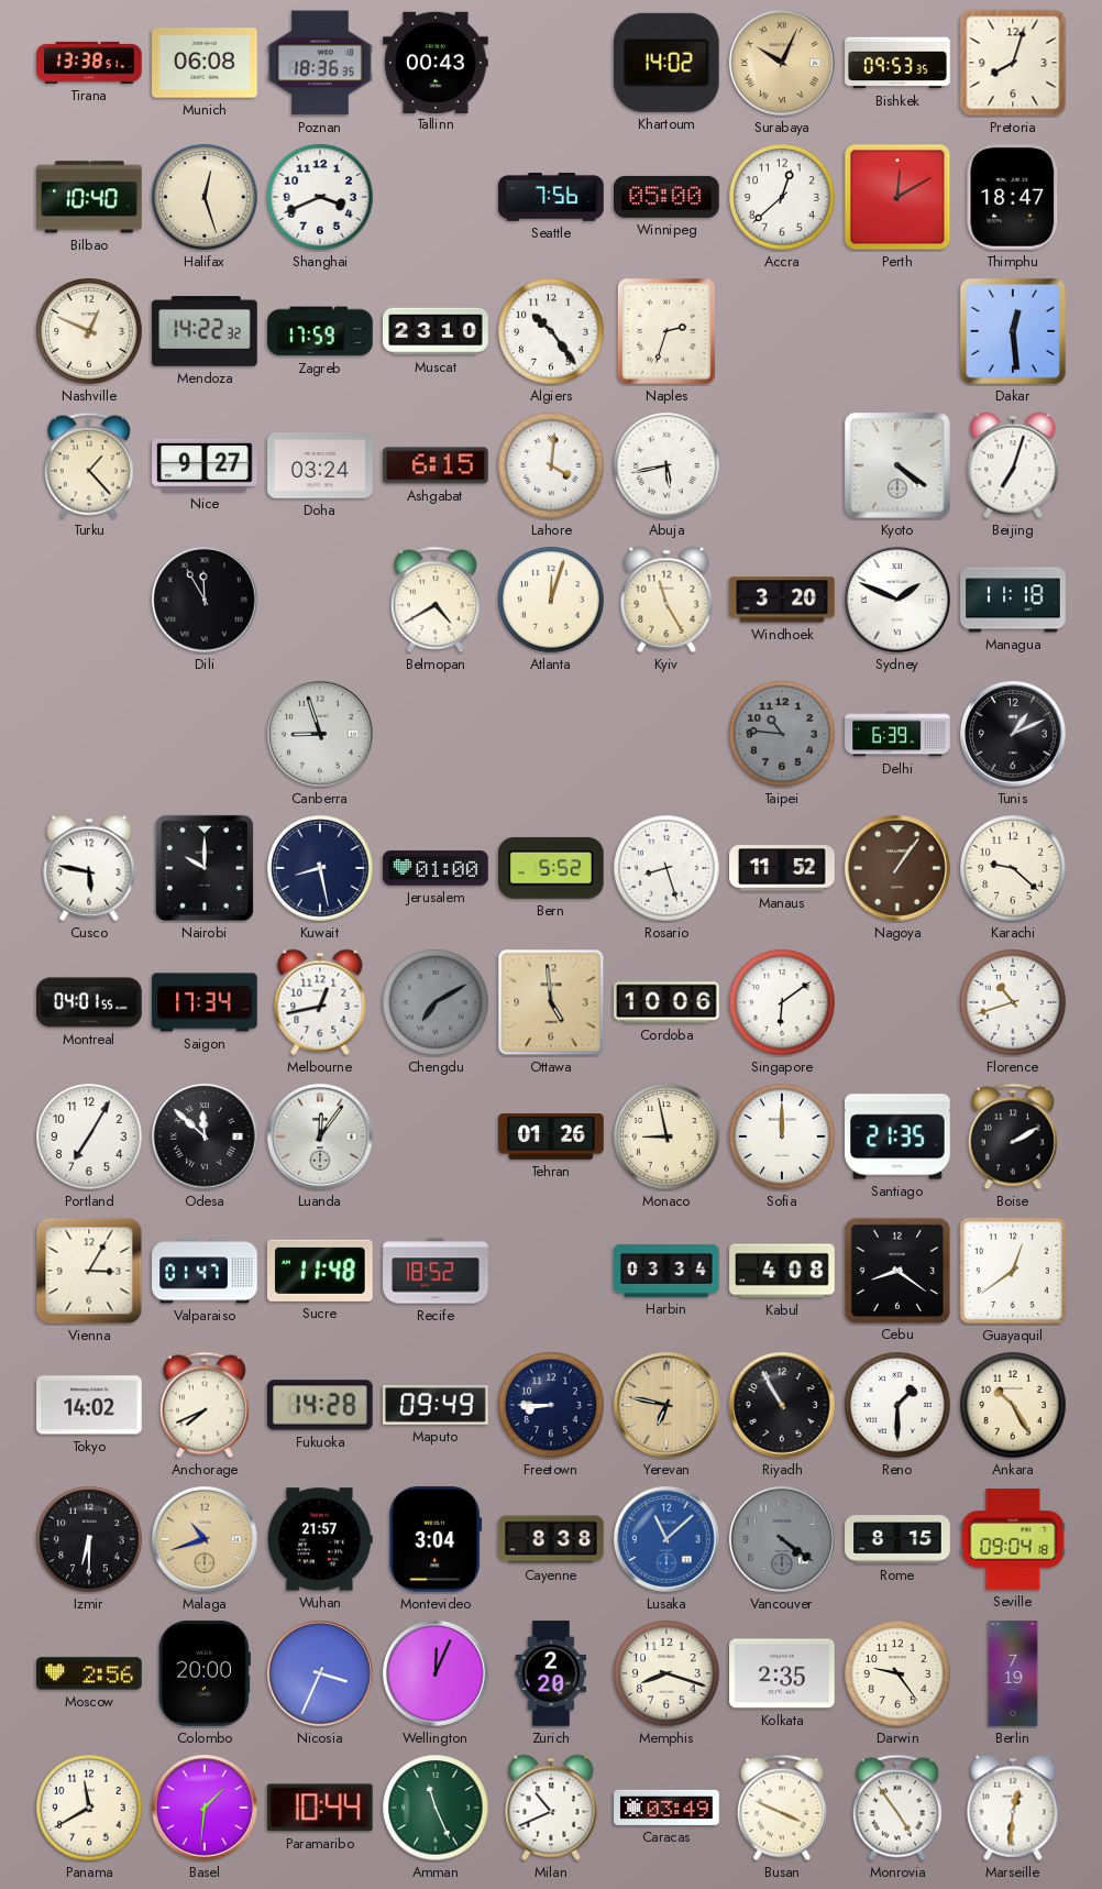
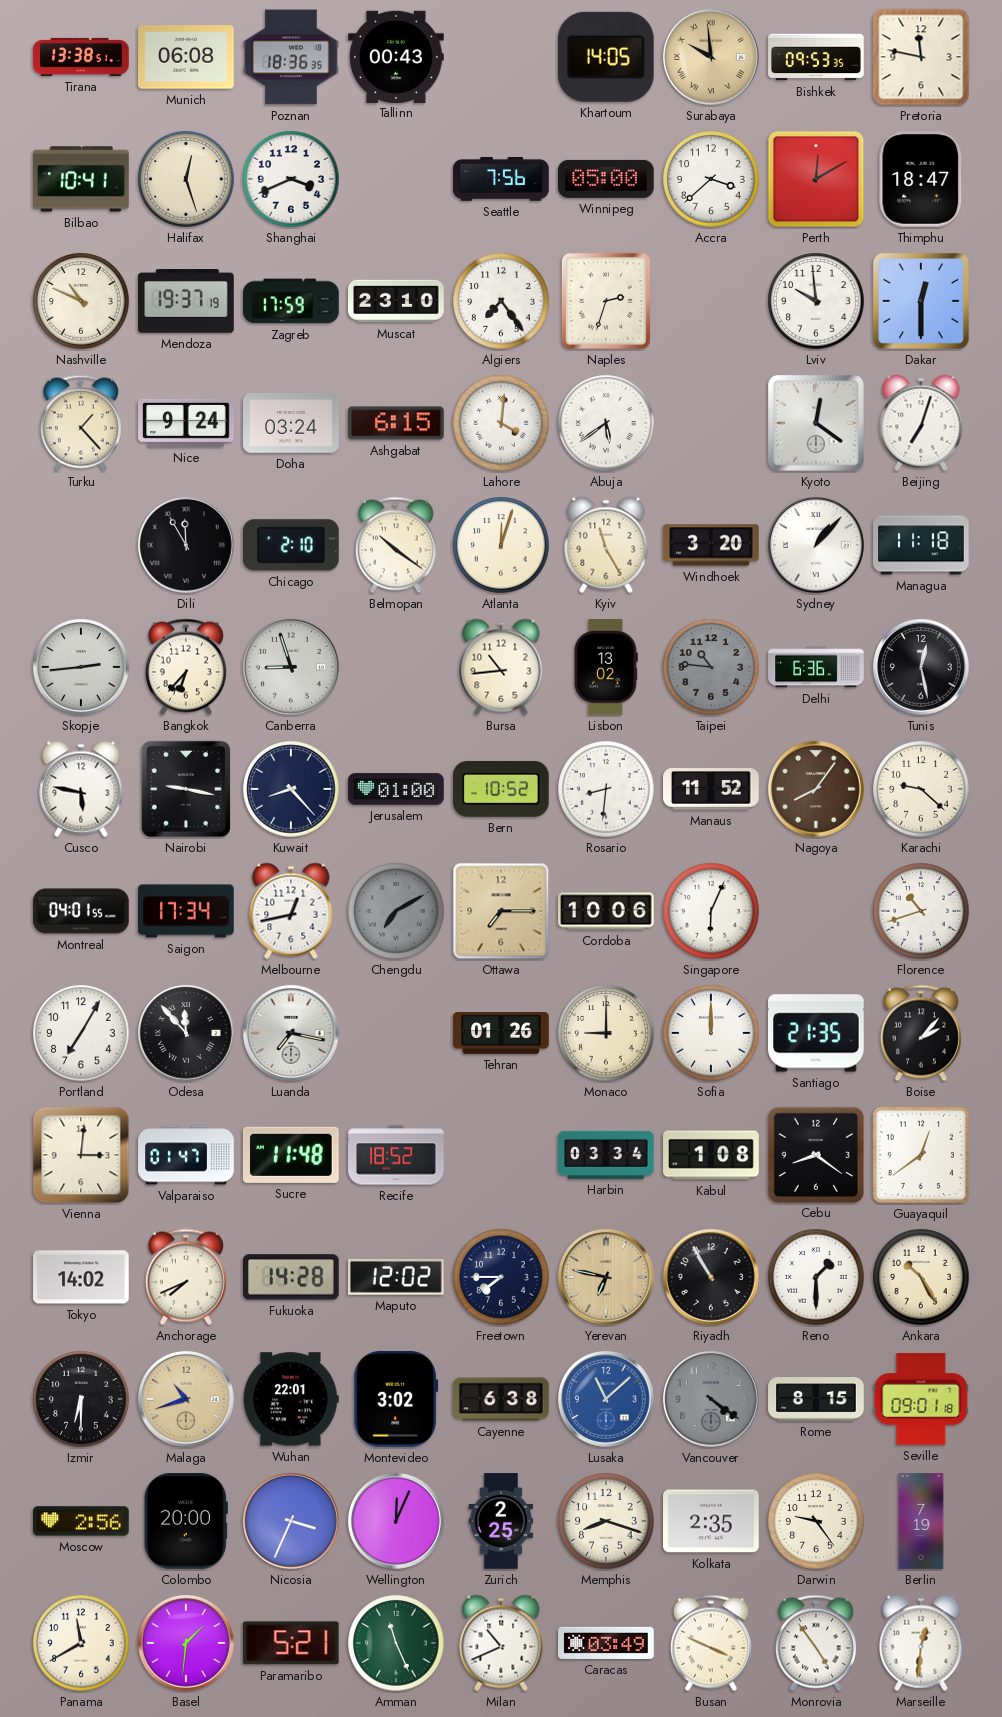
Khartoum: 14:02 -> 14:05 (606, 57)
Surabaya: 10:04 -> 9:59 (711, 57)
Pretoria: 8:03 -> 11:47 (921, 57)
Bilbao: 10:40 -> 10:41 (81, 179)
Accra: 12:38 -> 3:38 (711, 179)
Nashville: 12:49 -> 10:49 (81, 301)
Mendoza: 14:22 -> 19:37 (186, 301)
Algiers: 10:24 -> 7:24 (501, 301)
Lviv: none -> 9:59 (816, 301)
Dakar: 12:29 -> 12:30 (922, 302)
Nice: 9:27 -> 9:24 (186, 423)
Abuja: 5:43 -> 5:39 (606, 423)
Kyoto: 4:21 -> 12:21 (817, 424)
Chicago: none -> 2:10 (292, 545)
Belmopan: 4:40 -> 10:21 (396, 545)
Sydney: 1:49 -> 1:07 (816, 545)
Skopje: none -> 2:44 (81, 667)
Bangkok: none -> 6:37 (186, 667)
Bursa: none -> 10:44 (501, 667)
Lisbon: none -> 13:02 (607, 667)
Delhi: 6:39 -> 6:36 (816, 667)
Tunis: 1:11 -> 12:28 (921, 667)
Nairobi: 10:00 -> 9:17 (186, 789)
Kuwait: 8:28 -> 8:23 (291, 789)
Bern: 5:52 -> 10:52 (502, 789)
Rosario: 8:27 -> 8:31 (606, 789)
Nagoya: 1:06 -> 8:06 (816, 789)
Ottawa: 4:59 -> 7:15 (501, 911)
Singapore: 6:09 -> 6:04 (711, 911)
Odesa: 11:52 -> 11:53 (186, 1033)
Luanda: 12:06 -> 7:17 (291, 1033)
Monaco: 8:58 -> 9:00 (606, 1033)
Boise: 2:10 -> 2:07 (921, 1033)
Vienna: 3:05 -> 3:01 (81, 1155)
Kabul: 4:08 -> 1:08 (711, 1155)
Maputo: 09:49 -> 12:02 (396, 1278)
Freetown: 8:45 -> 7:45 (501, 1277)
Wuhan: 21:57 -> 22:01 (292, 1399)
Montevideo: 3:04 -> 3:02 (396, 1400)
Cayenne: 8:38 -> 6:38 (501, 1399)
Seville: 09:04 -> 09:01 (921, 1399)
Zurich: 2:20 -> 2:25 (501, 1521)
Paramaribo: 10:44 -> 5:21 (291, 1643)
